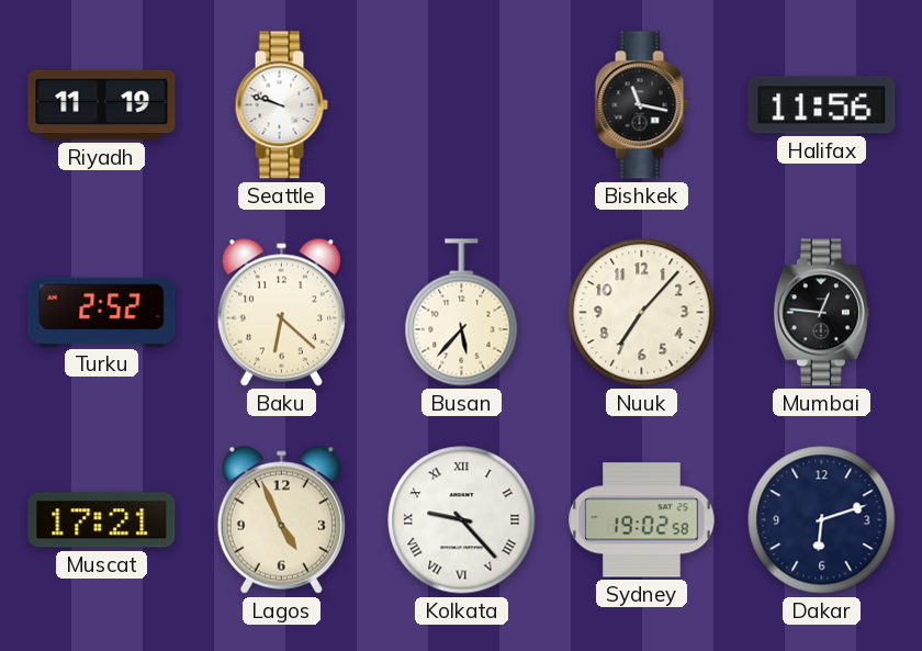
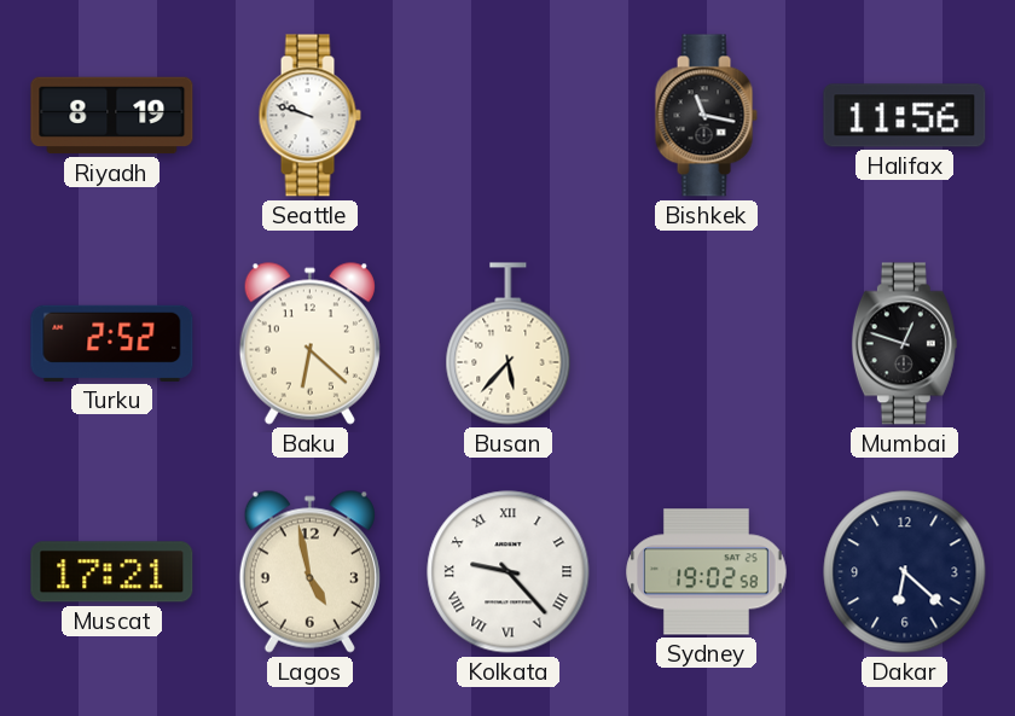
Riyadh: 11:19 -> 8:19 (112, 116)
Nuuk: 7:07 -> none (642, 313)
Mumbai: 12:46 -> 12:48 (904, 344)
Lagos: 4:56 -> 4:58 (309, 571)
Dakar: 6:12 -> 6:22 (905, 572)
